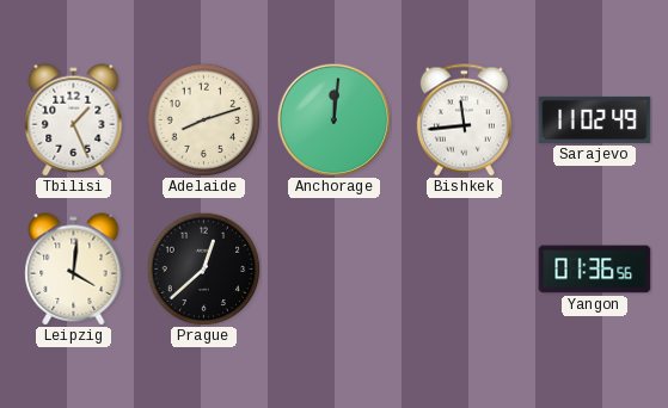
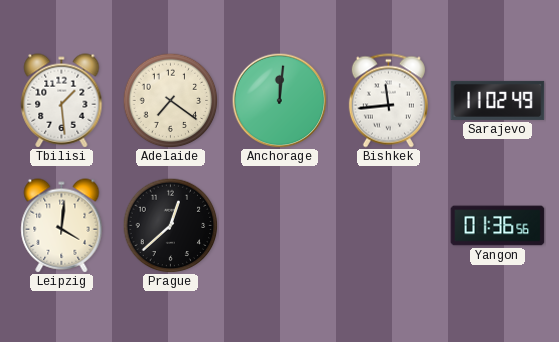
Tbilisi: 1:26 -> 1:29 (62, 101)
Adelaide: 8:12 -> 7:21 (170, 100)
